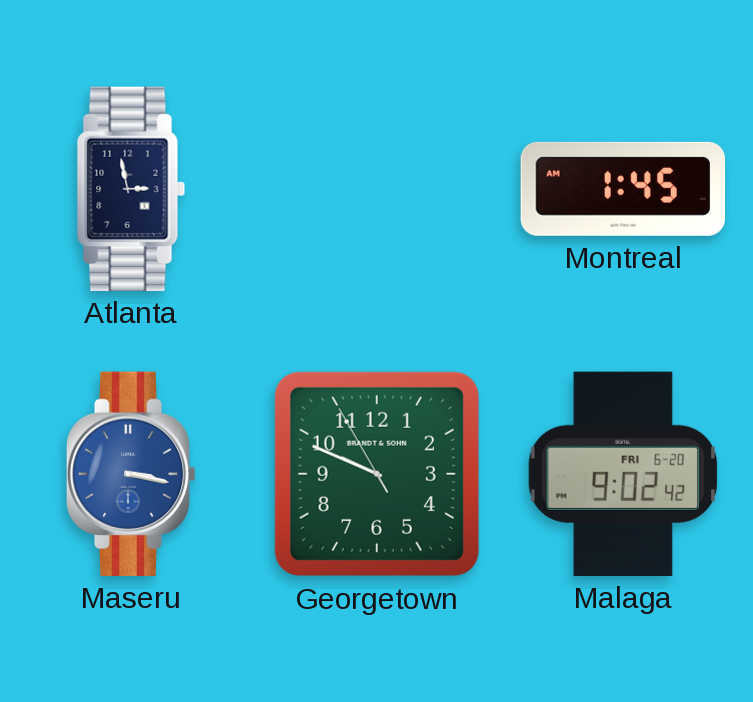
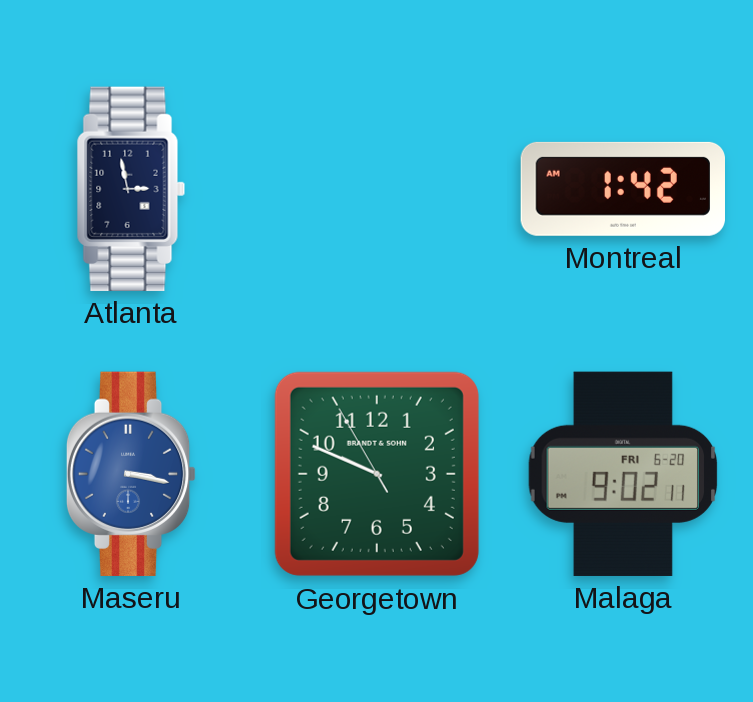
Montreal: 1:45 -> 1:42 (622, 189)
Malaga: 9:02:42 -> 9:02:11 (623, 474)
